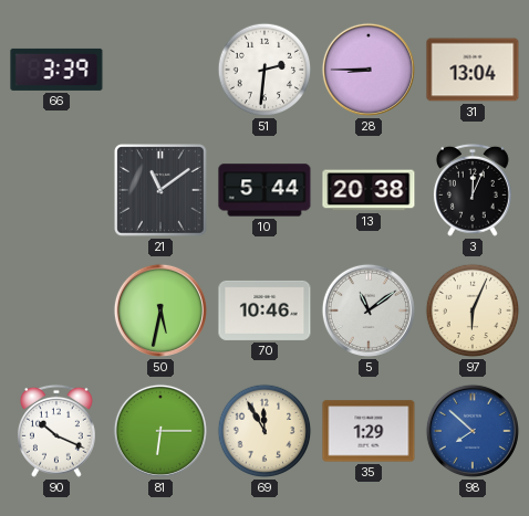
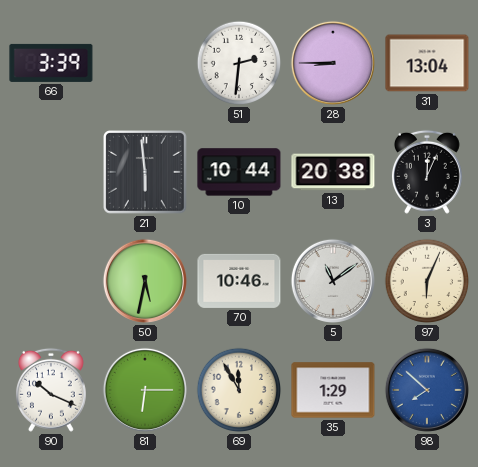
21: 11:09 -> 5:59 (146, 173)
10: 5:44 -> 10:44 (239, 172)
